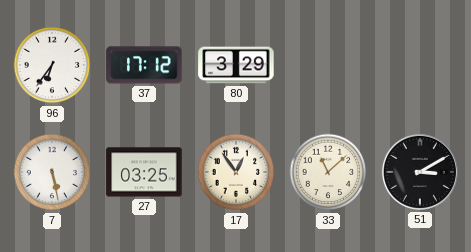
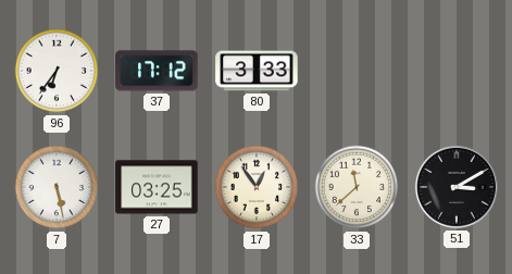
80: 3:29 -> 3:33 (257, 71)
33: 11:08 -> 11:38 (357, 187)
